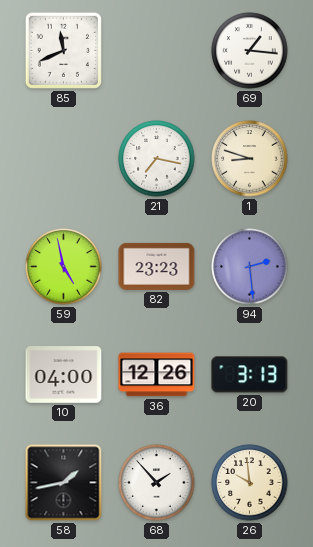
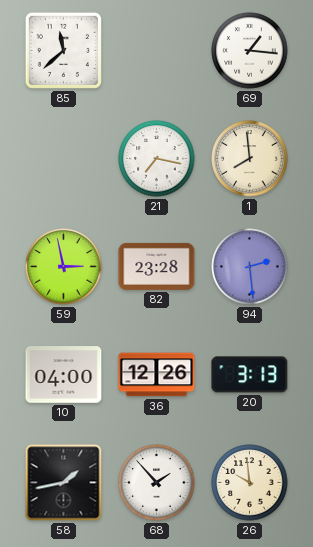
85: 11:41 -> 11:38 (63, 50)
1: 8:48 -> 7:59 (250, 159)
59: 4:58 -> 2:58 (64, 267)
82: 23:23 -> 23:28 (157, 266)
